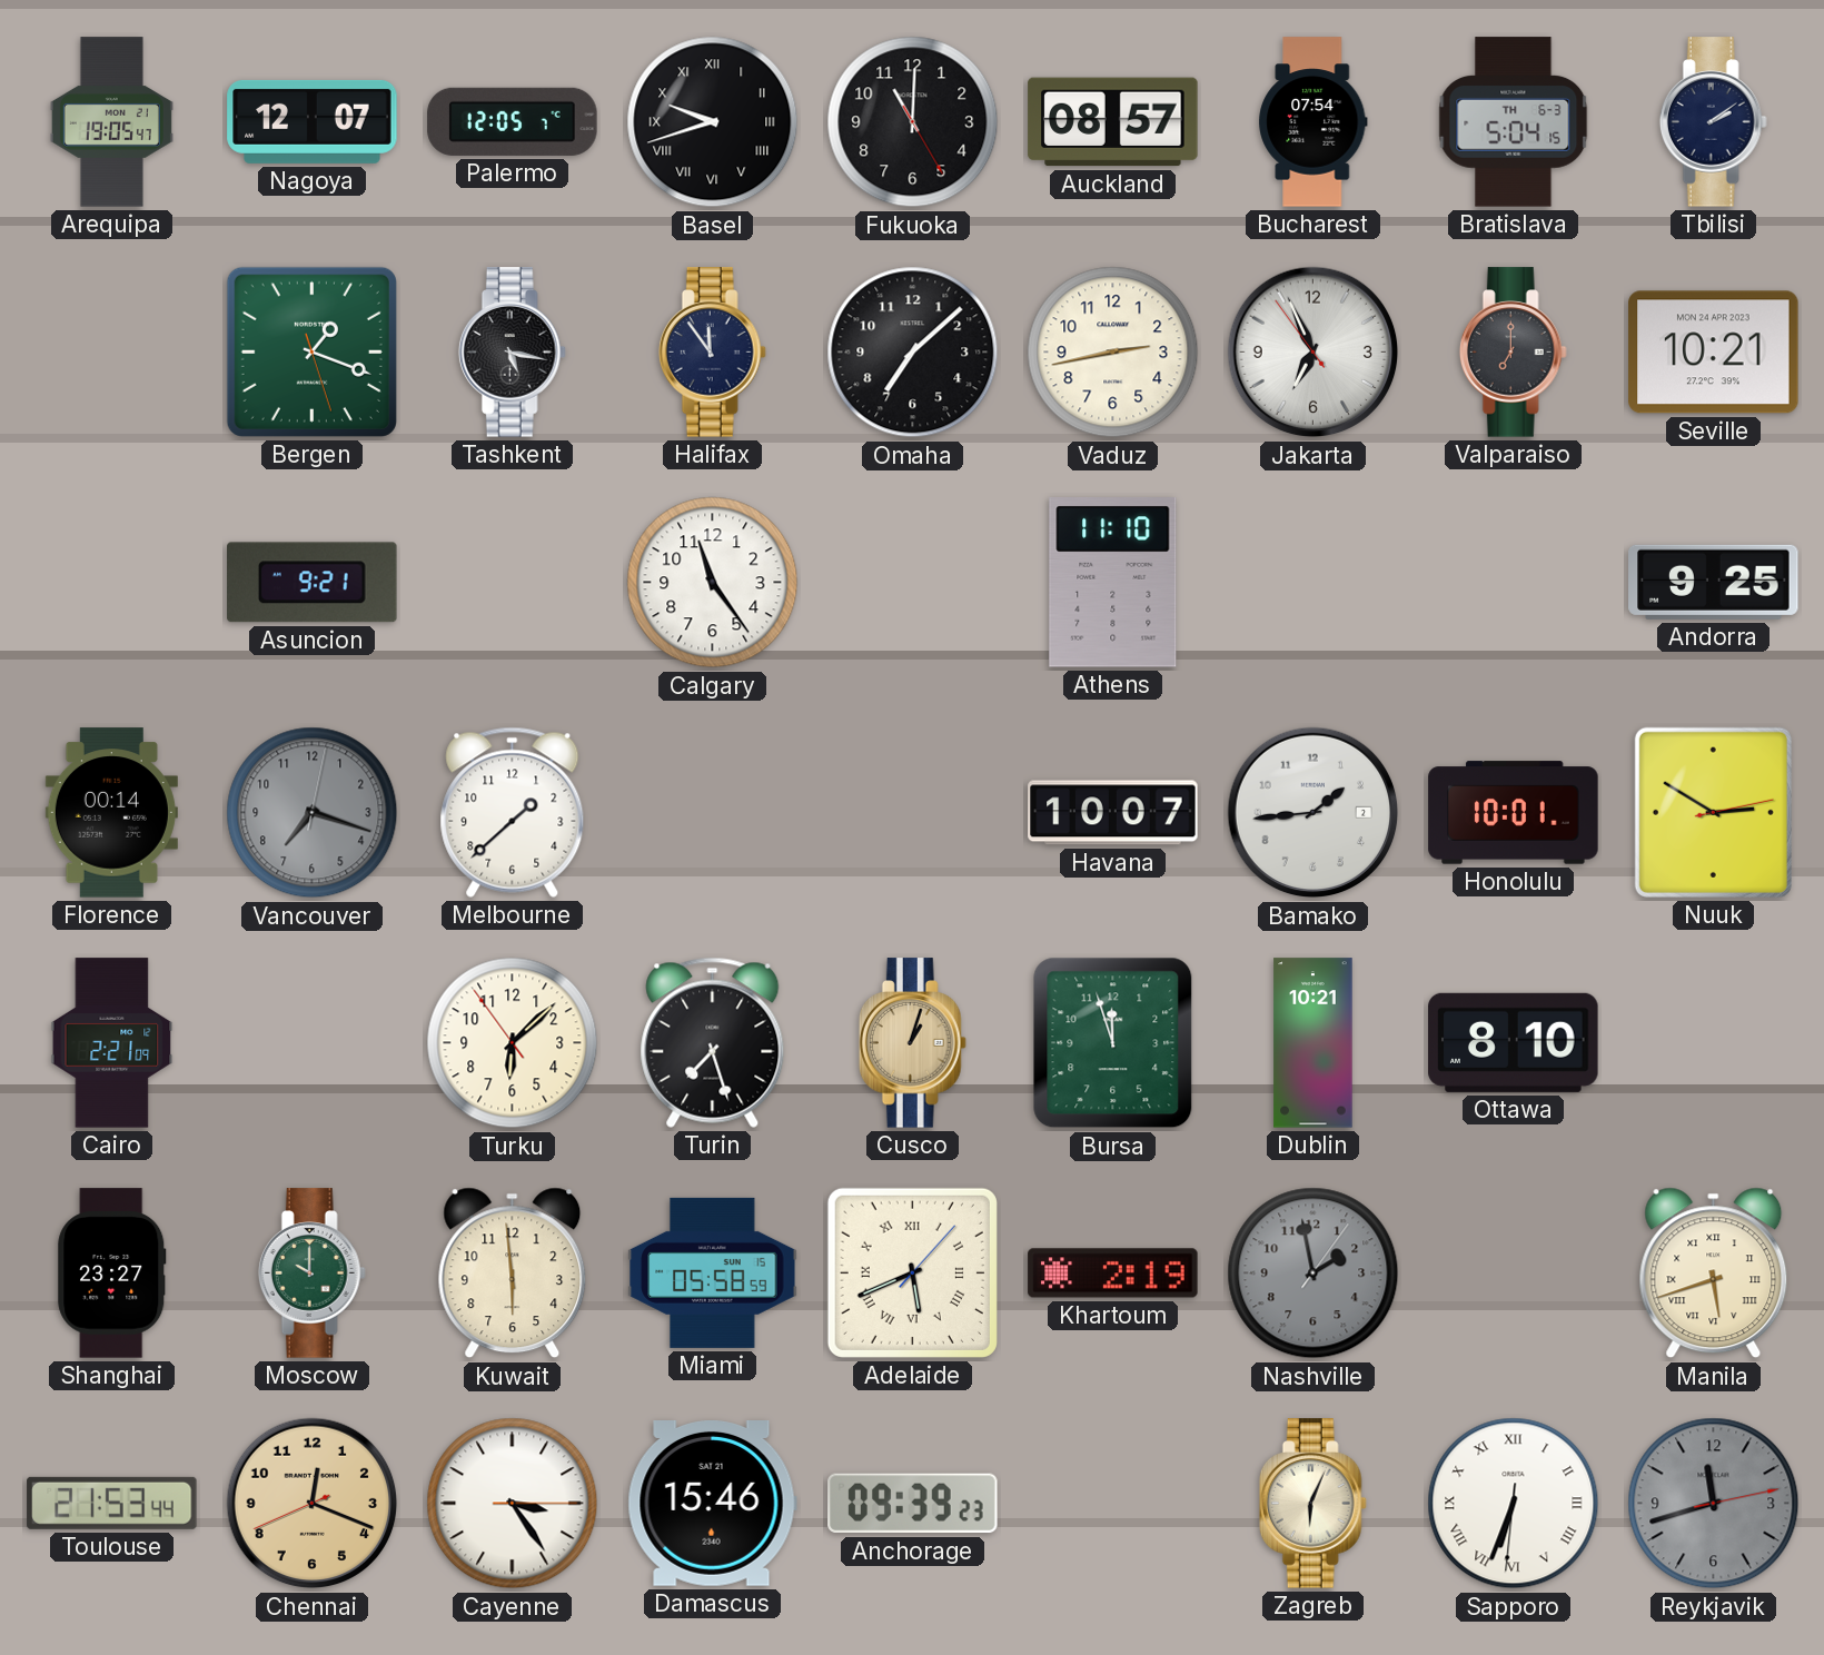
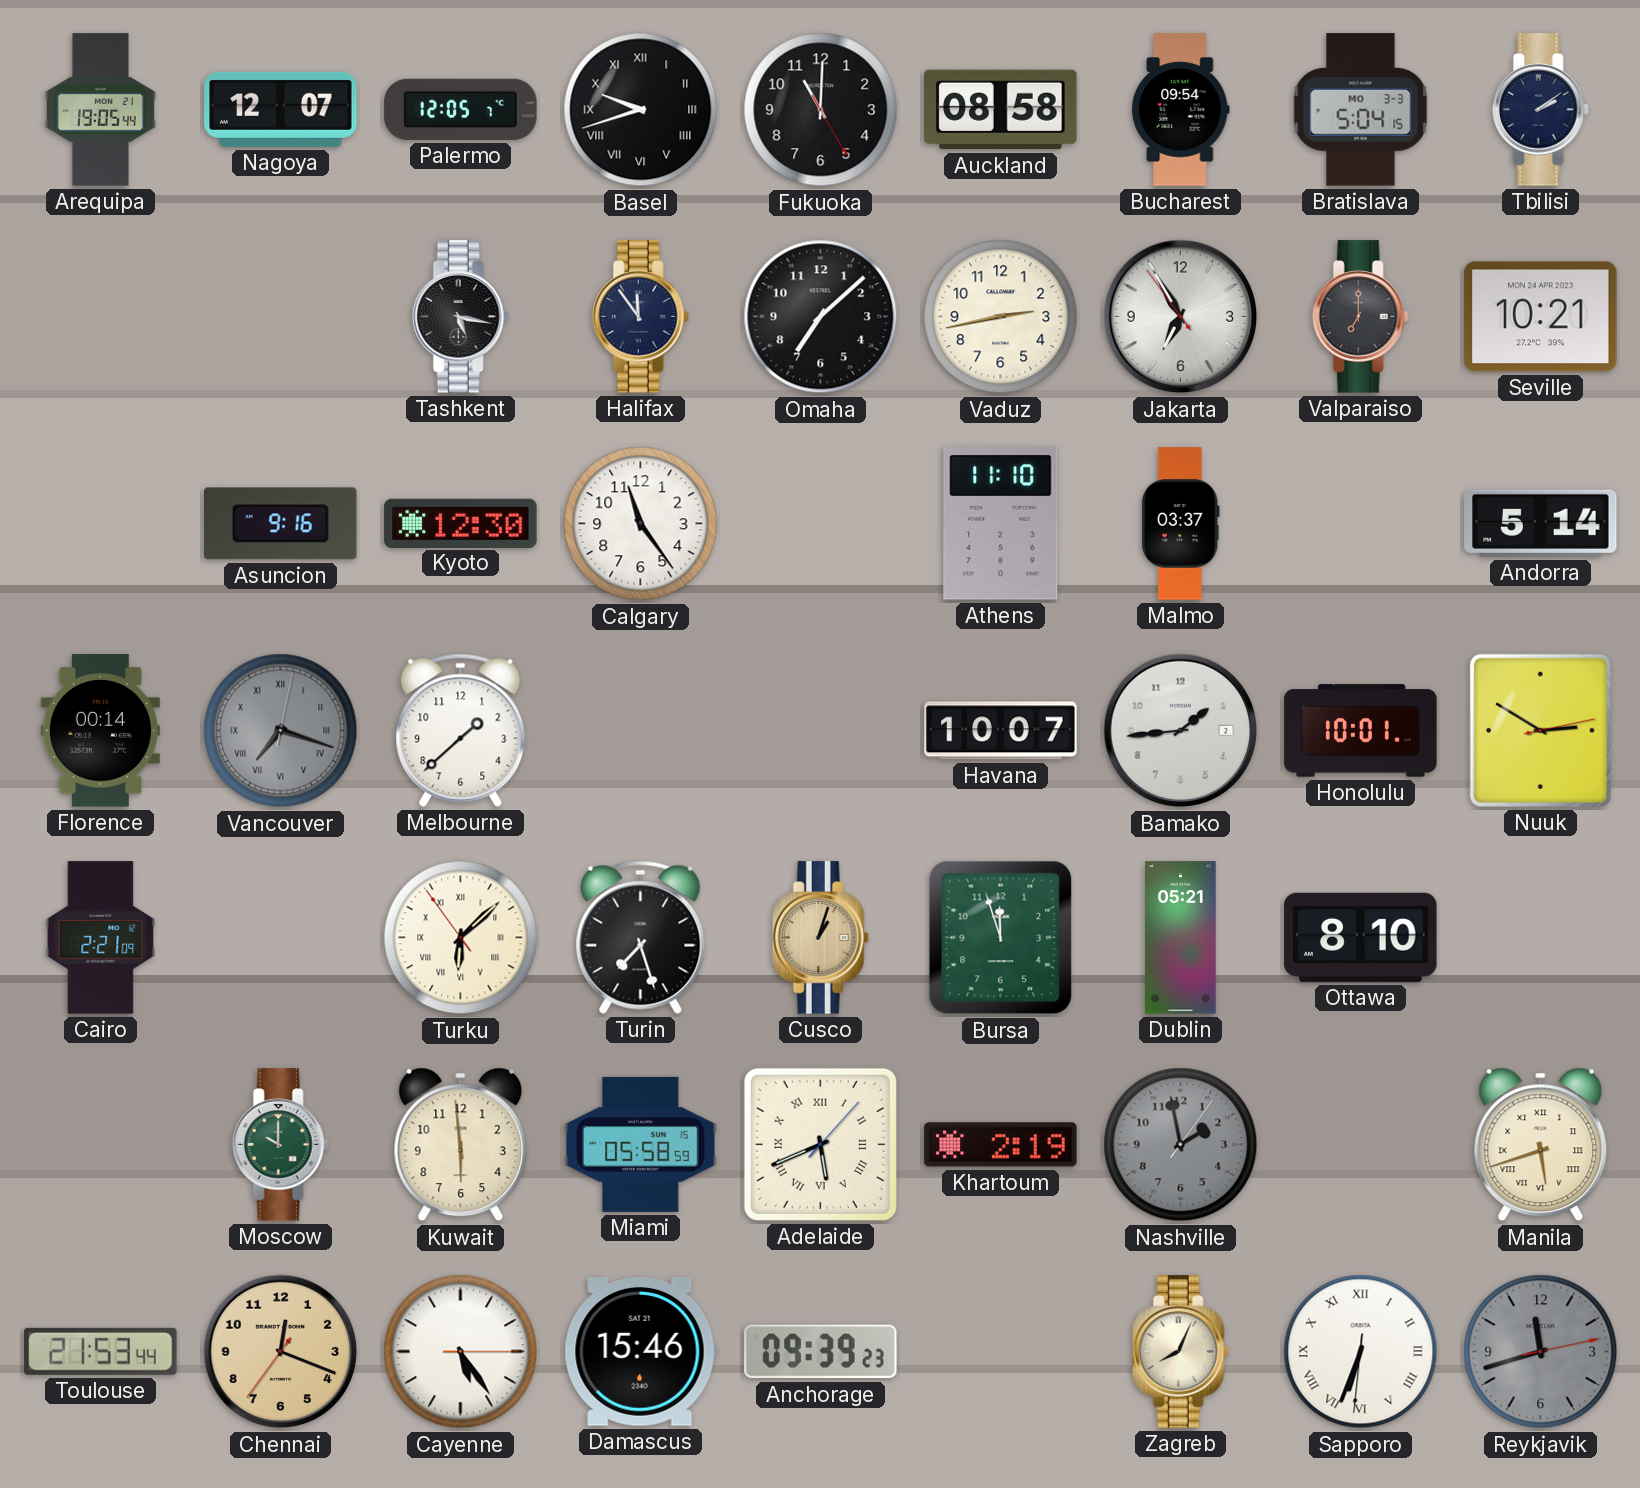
Arequipa: 19:05:47 -> 19:05:44 (100, 110)
Auckland: 08:57 -> 08:58 (1001, 110)
Bucharest: 07:54 -> 09:54 (1181, 110)
Bratislava date: TH 6-3 -> MO 3-3 (1361, 110)
Bergen: 1:18 -> none (311, 351)
Jakarta: 6:55 -> 6:54 (1181, 317)
Asuncion: 9:21 -> 9:16 (281, 524)
Kyoto: none -> 12:30 (461, 523)
Malmo: none -> 03:37 (1180, 524)
Andorra: 9:25 -> 5:14 (1541, 523)
Vancouver numerals: Arabic -> Roman (281, 731)
Turku numerals: Arabic -> Roman (461, 938)
Dublin: 10:21 -> 05:21 (1181, 938)
Shanghai: 23:27 -> none (112, 1274)
Chennai: 12:18:41 -> 12:18:36 (281, 1352)
Cayenne: 3:24 -> 5:24 (461, 1352)
Zagreb: 6:04 -> 8:04 (1180, 1352)
